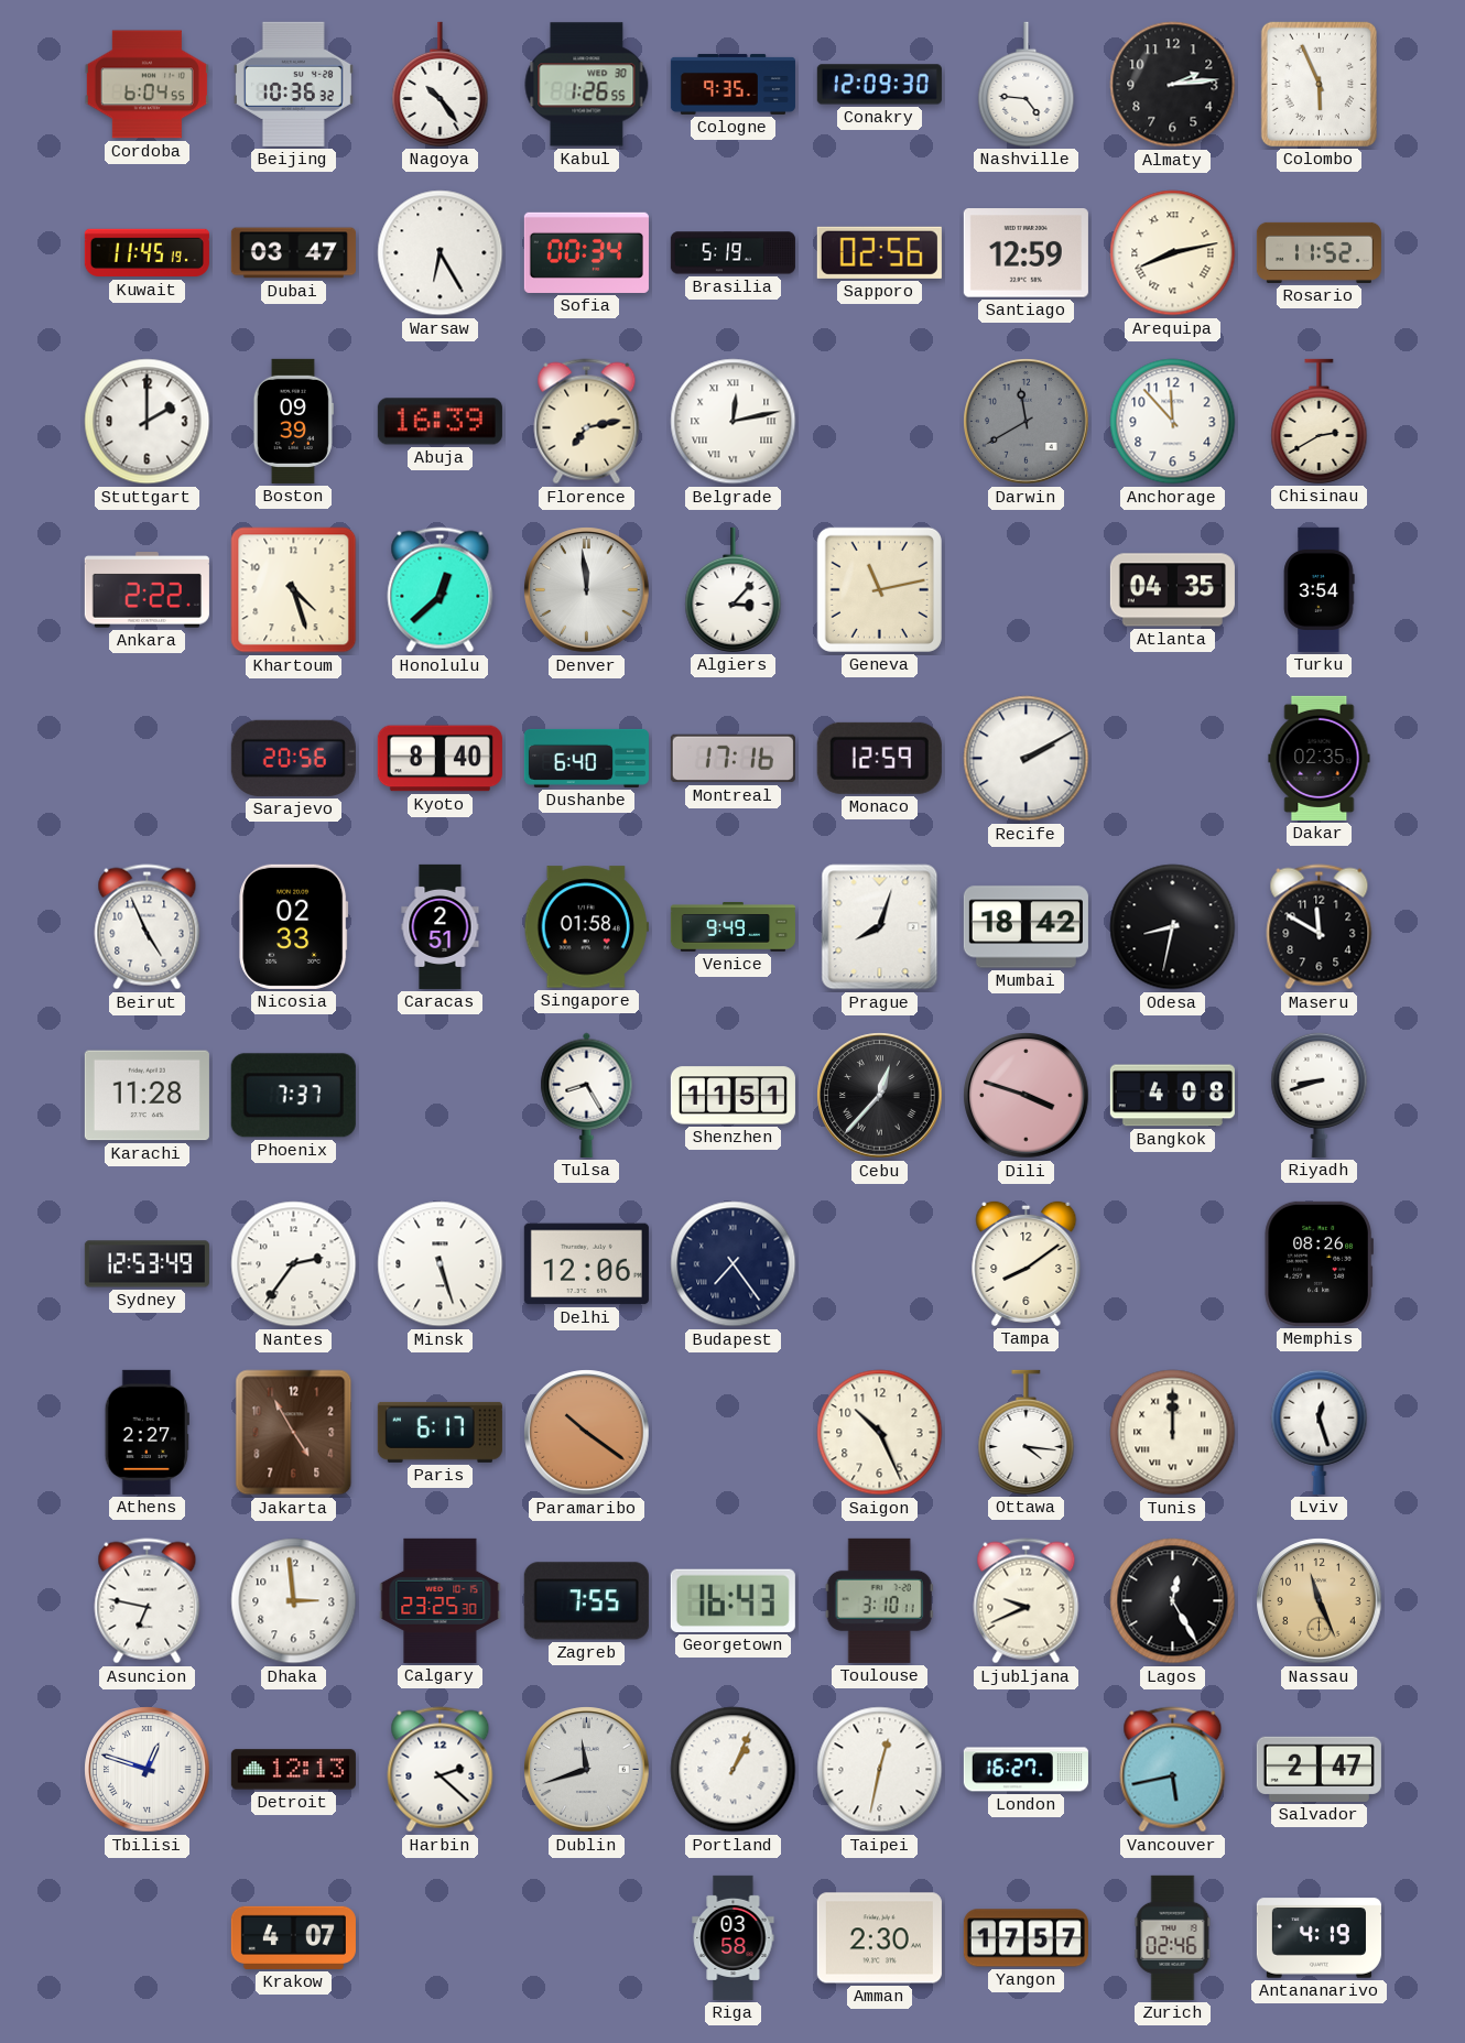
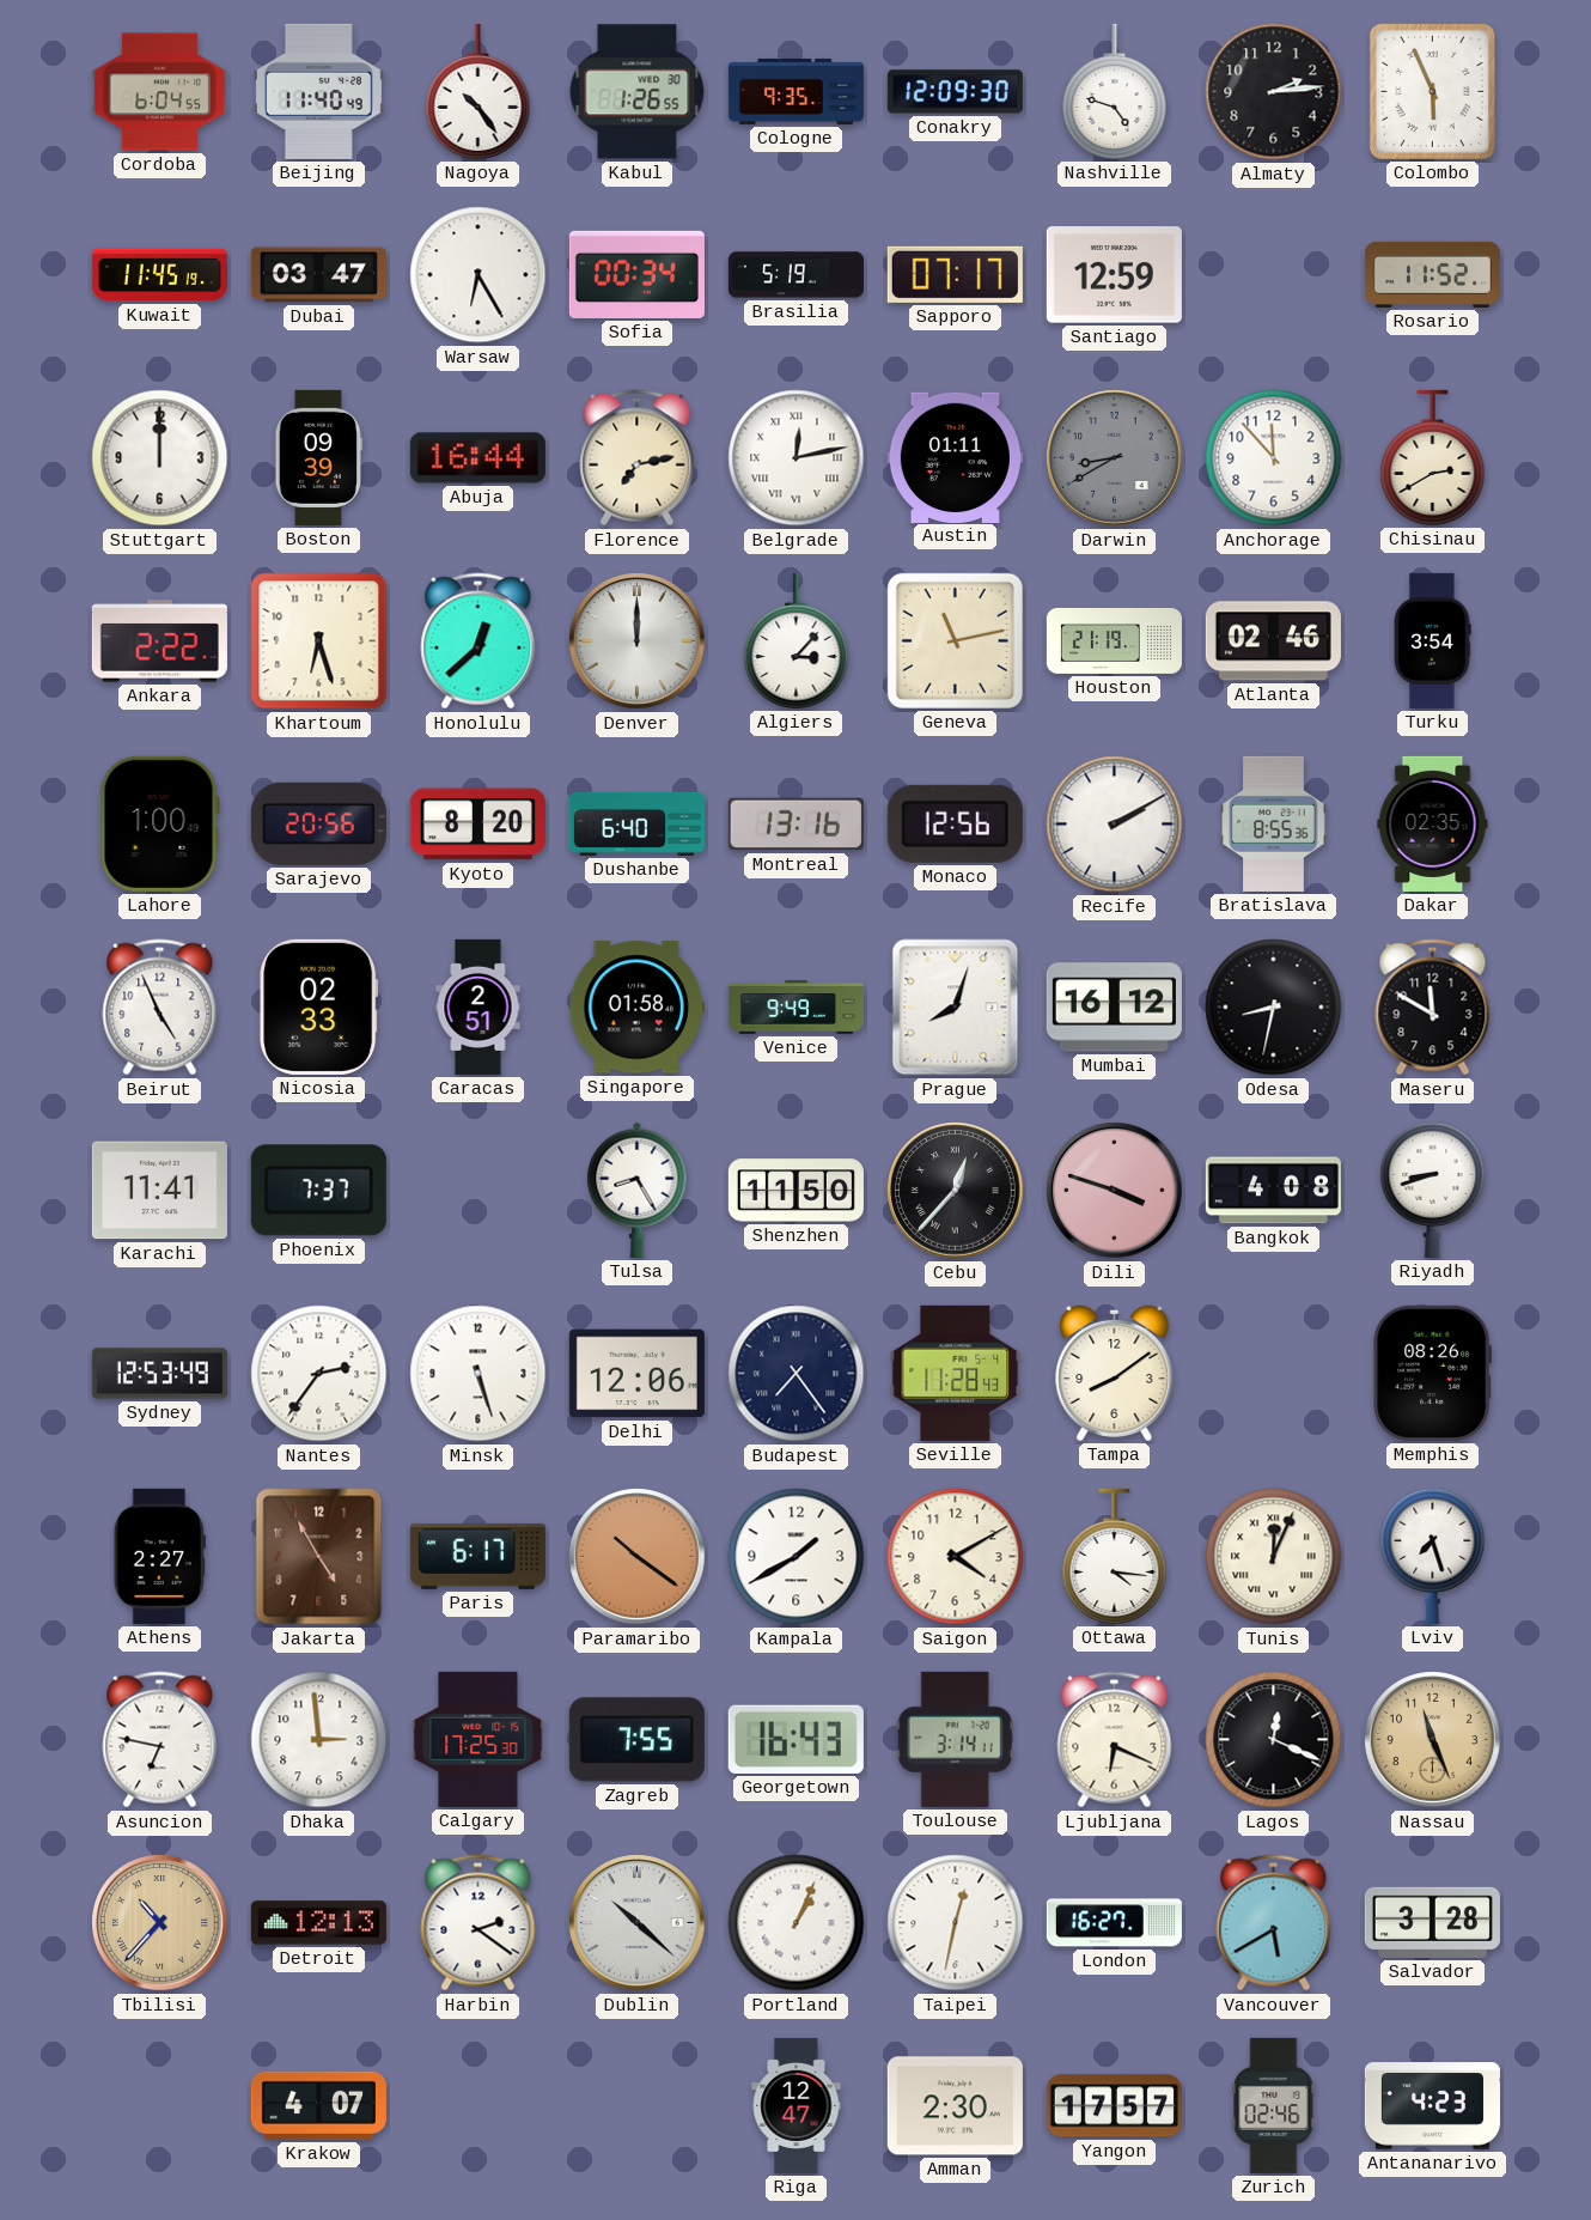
Beijing: 10:36 -> 11:40 (318, 91)
Nashville: 4:46 -> 4:48 (1115, 91)
Sapporo: 02:56 -> 07:17 (955, 274)
Arequipa: 8:13 -> none (1173, 253)
Stuttgart: 2:00 -> 12:00 (160, 458)
Abuja: 16:39 -> 16:44 (477, 458)
Austin: none -> 01:11 (955, 457)
Darwin: 11:40 -> 8:40 (1115, 458)
Khartoum: 4:27 -> 6:27 (319, 641)
Denver: 11:59 -> 12:00 (638, 641)
Houston: none -> 21:19 (1114, 640)
Atlanta: 04:35 -> 02:46 (1273, 641)
Lahore: none -> 1:00 (159, 823)
Kyoto: 8:40 -> 8:20 (477, 825)
Montreal: 17:16 -> 13:16 (795, 825)
Monaco: 12:59 -> 12:56 (955, 823)
Bratislava: none -> 8:55 (1274, 823)
Mumbai: 18:42 -> 16:12 (1114, 1008)
Karachi: 11:28 -> 11:41 (159, 1191)
Shenzhen: 11:51 -> 11:50 (795, 1191)
Seville: none -> 11:28 (956, 1373)
Kampala: none -> 1:40 (797, 1557)
Saigon: 10:26 -> 4:10 (956, 1557)
Tunis: 12:00 -> 12:04 (1274, 1557)
Lviv: 12:27 -> 7:27 (1433, 1556)
Calgary: 23:25 -> 17:25 (478, 1739)
Toulouse: 3:10 -> 3:14 (955, 1739)
Ljubljana: 9:41 -> 6:19 (1115, 1740)
Lagos: 12:25 -> 12:19 (1274, 1740)
Tbilisi: 12:48 -> 10:37 (160, 1923)
Tbilisi dial: white -> champagne (160, 1923)
Harbin: 2:22 -> 2:21 (478, 1923)
Dublin: 11:42 -> 10:22 (638, 1923)
Vancouver: 5:43 -> 5:40 (1274, 1923)
Salvador: 2:47 -> 3:28 (1432, 1922)
Riga: 03:58 -> 12:47 (797, 2105)
Antananarivo: 4:19 -> 4:23 (1432, 2106)
